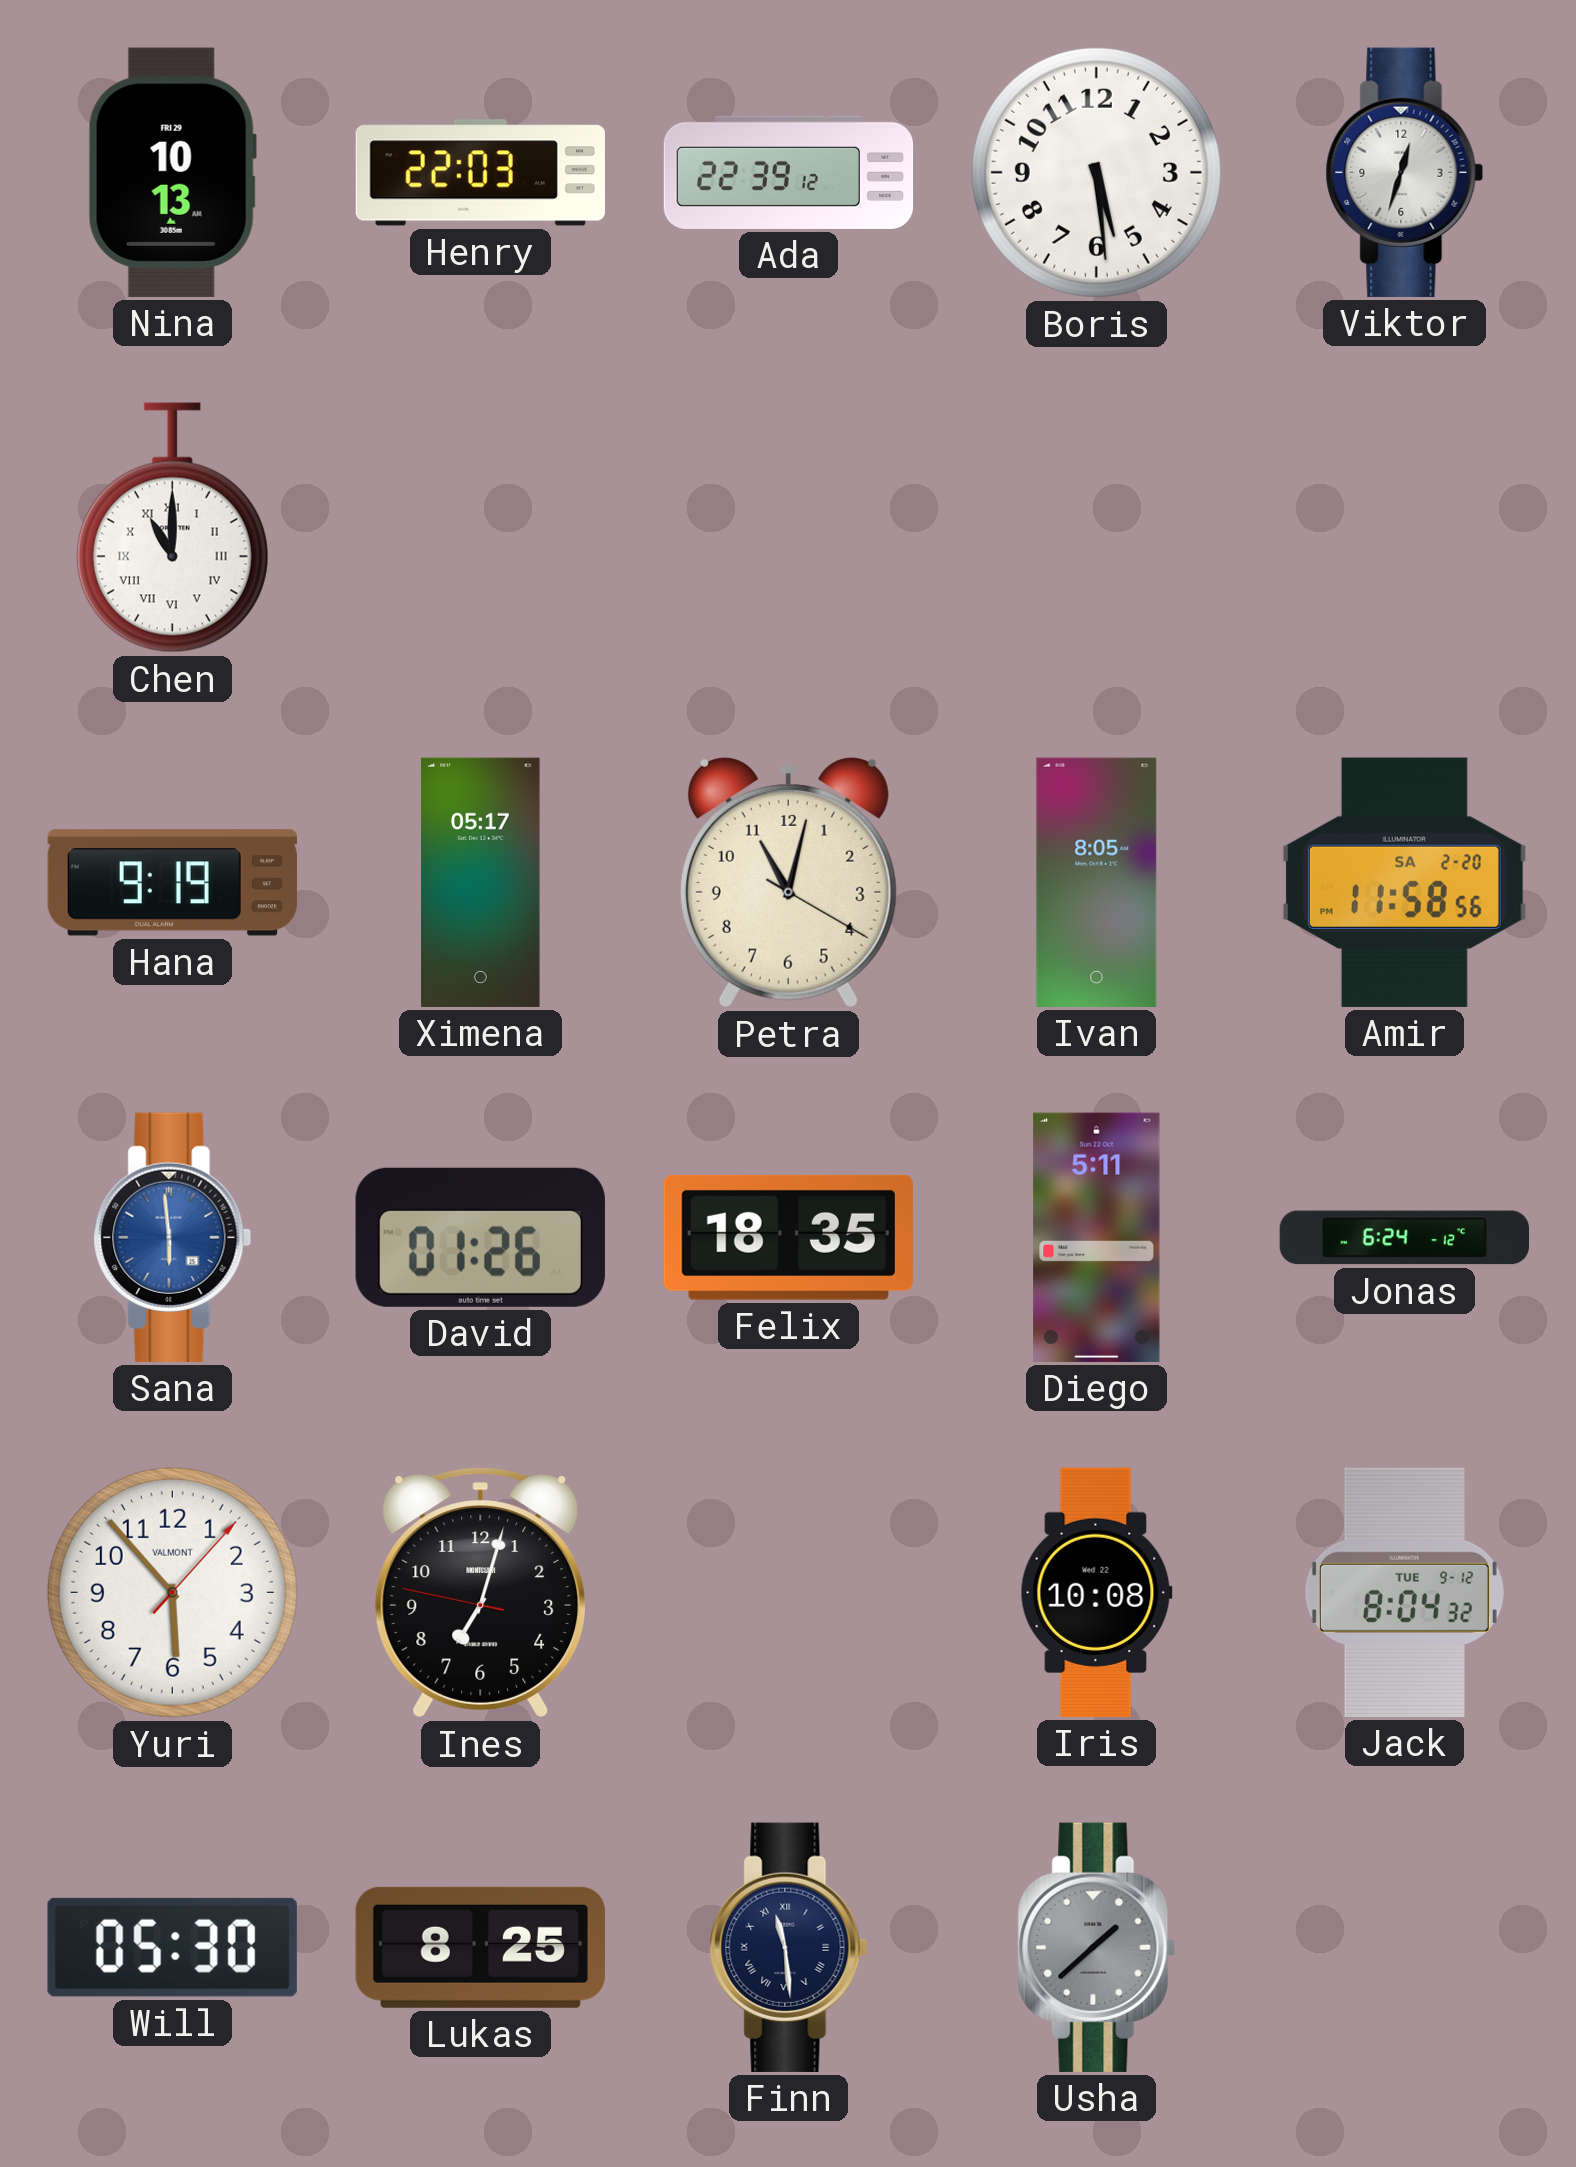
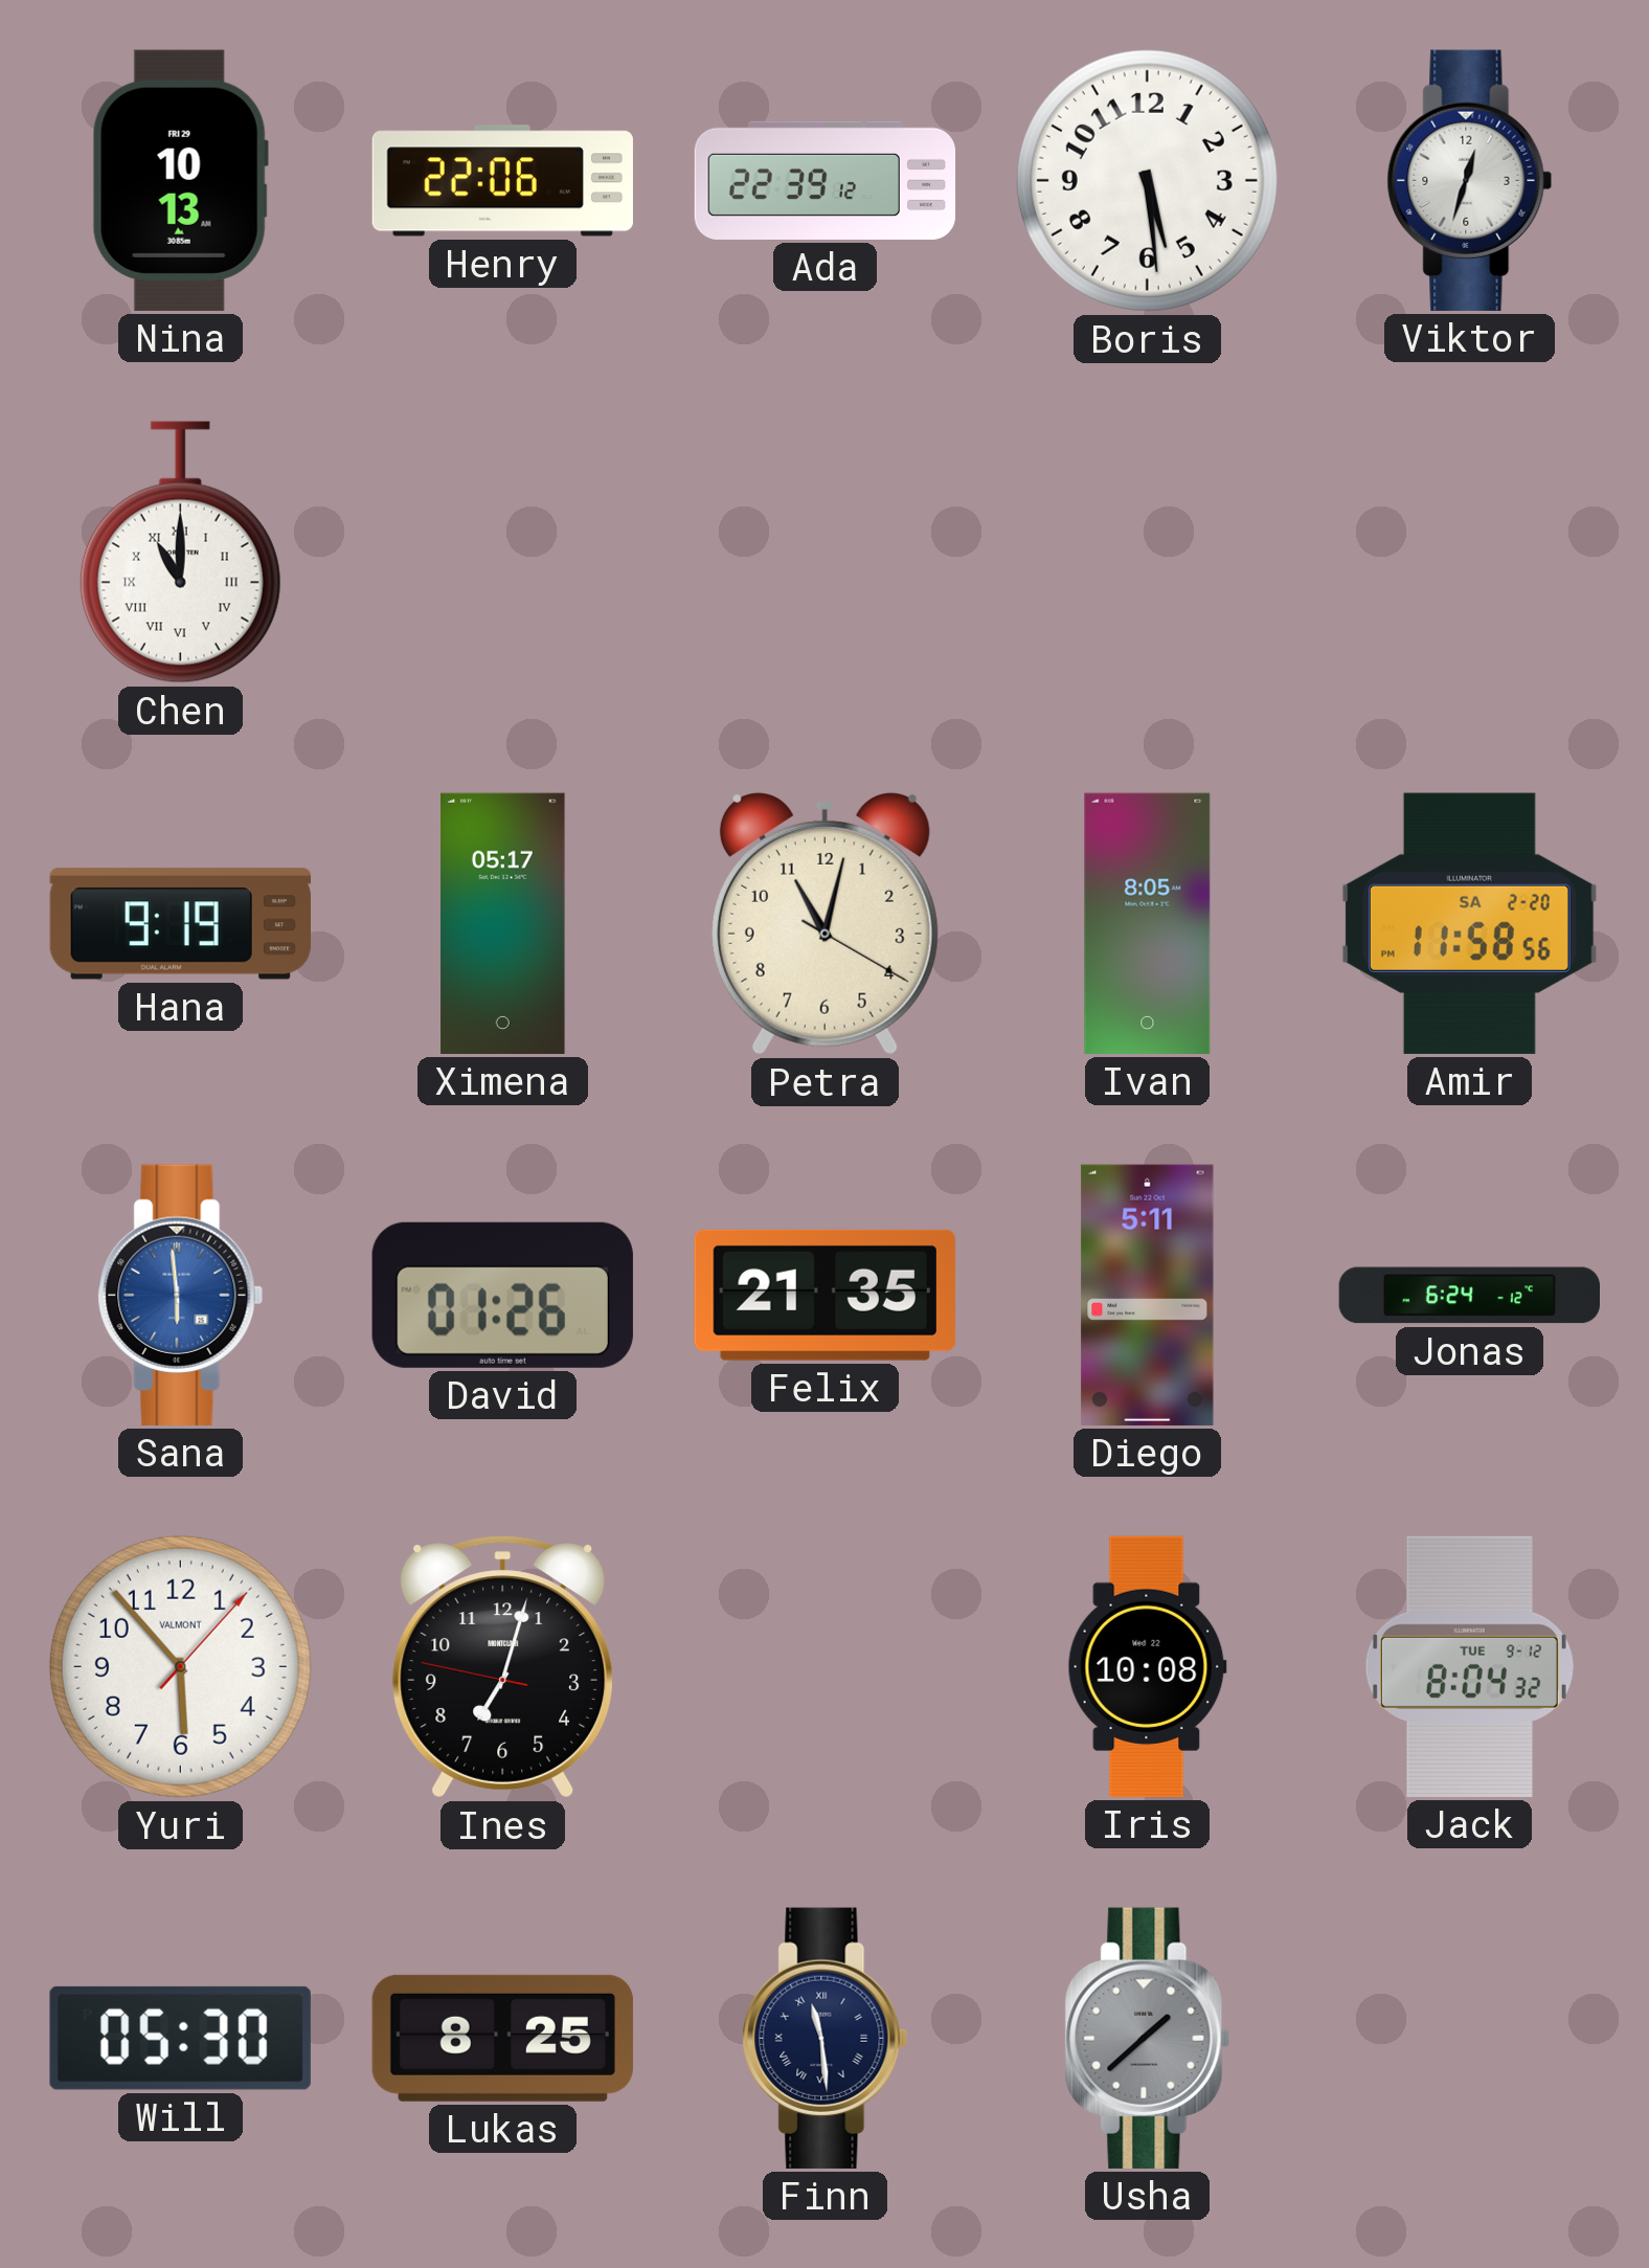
Henry: 22:03 -> 22:06 (502, 181)
Felix: 18:35 -> 21:35 (824, 1295)
